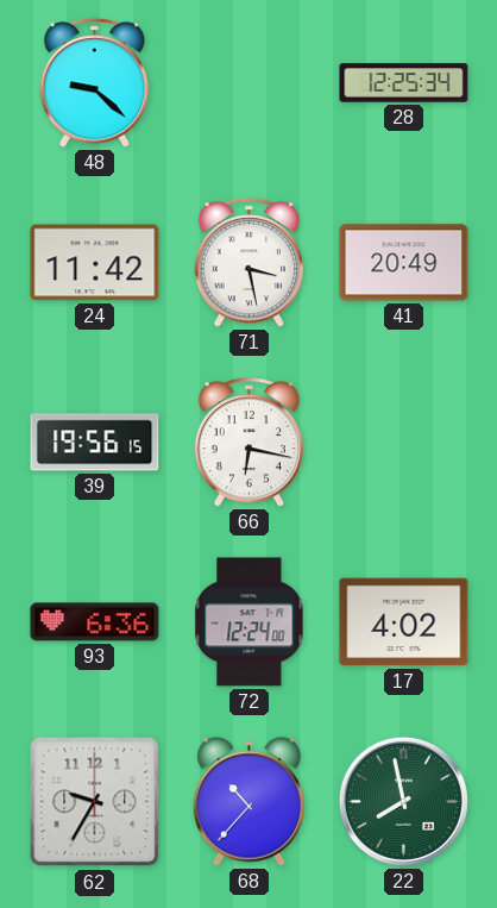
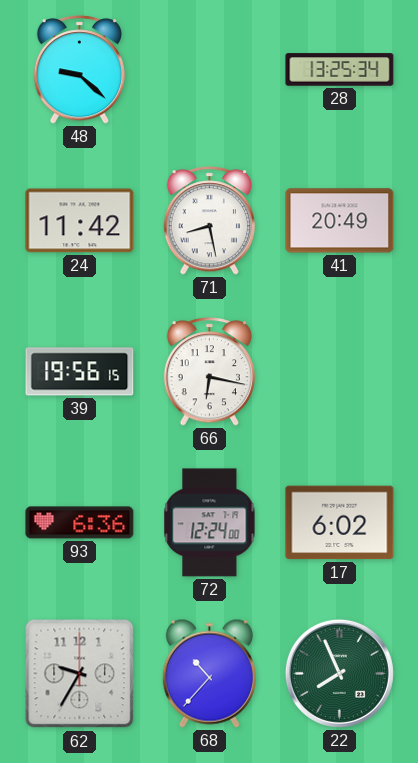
28: 12:25 -> 13:25 (340, 70)
71: 3:28 -> 8:28 (209, 221)
17: 4:02 -> 6:02 (340, 523)
22: 7:58 -> 7:56 (339, 673)
